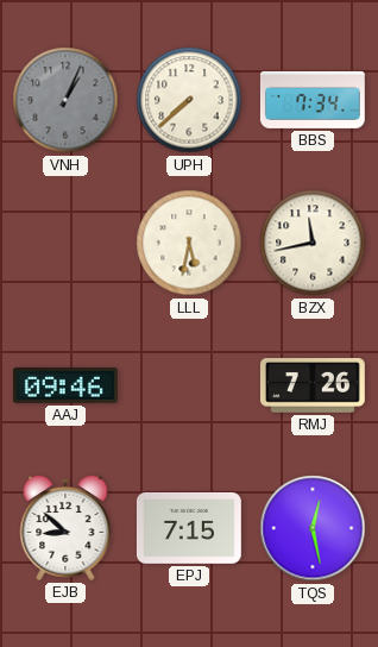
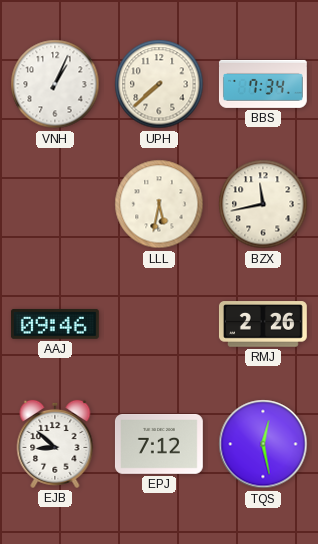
VNH dial: grey -> white (55, 84)
RMJ: 7:26 -> 2:26 (263, 324)
EPJ: 7:15 -> 7:12 (159, 444)
